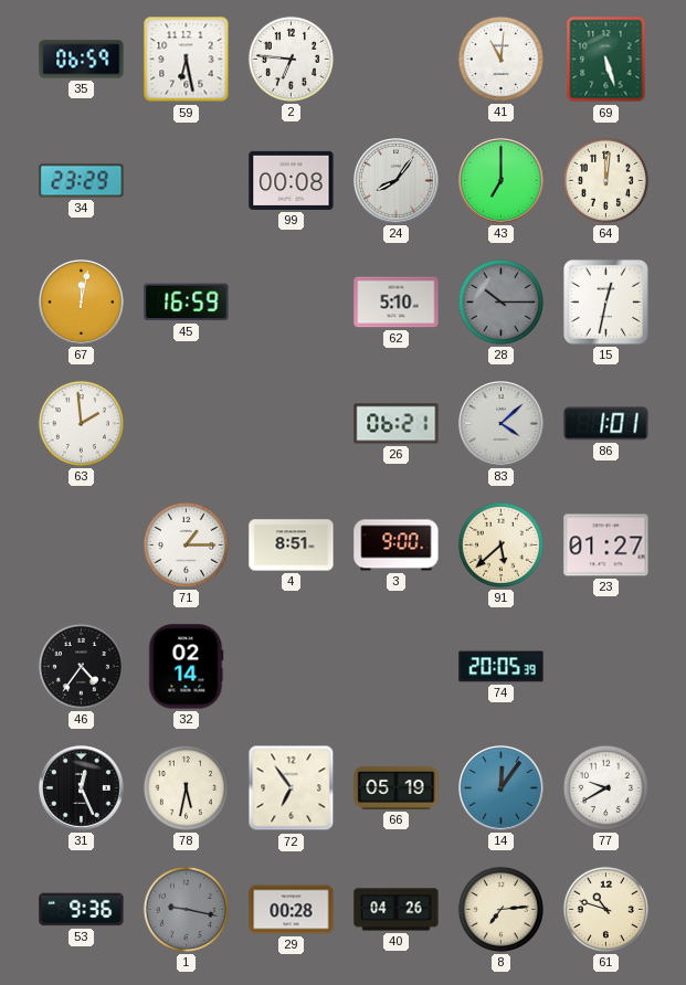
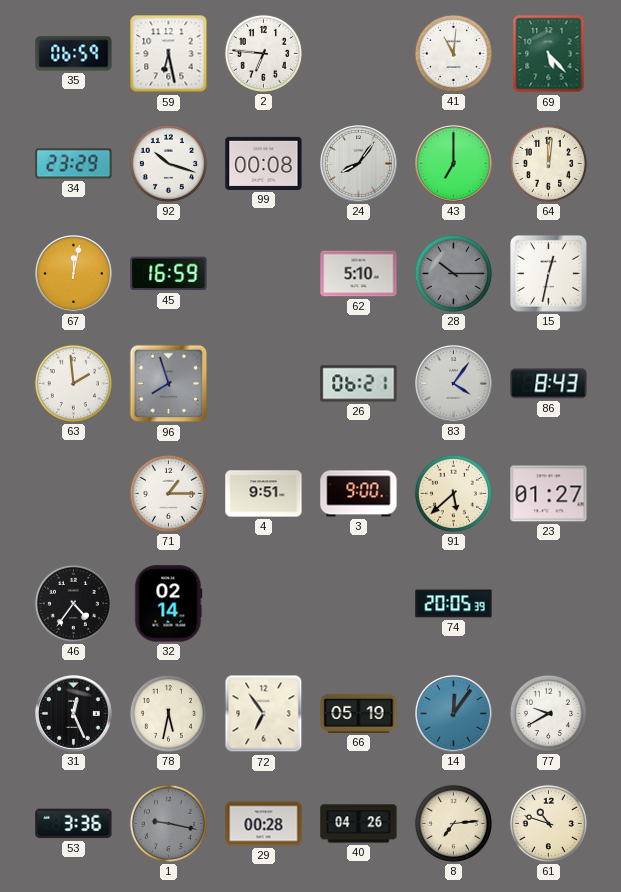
69: 5:27 -> 5:23 (549, 54)
92: none -> 10:18 (168, 163)
96: none -> 7:57 (169, 384)
83: 4:08 -> 4:06 (454, 384)
86: 1:01 -> 8:43 (549, 384)
4: 8:51 -> 9:51 (264, 494)
53: 9:36 -> 3:36 (74, 824)
